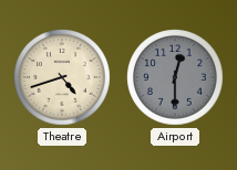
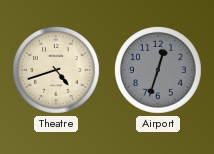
Airport: 12:30 -> 12:33 (159, 71)
